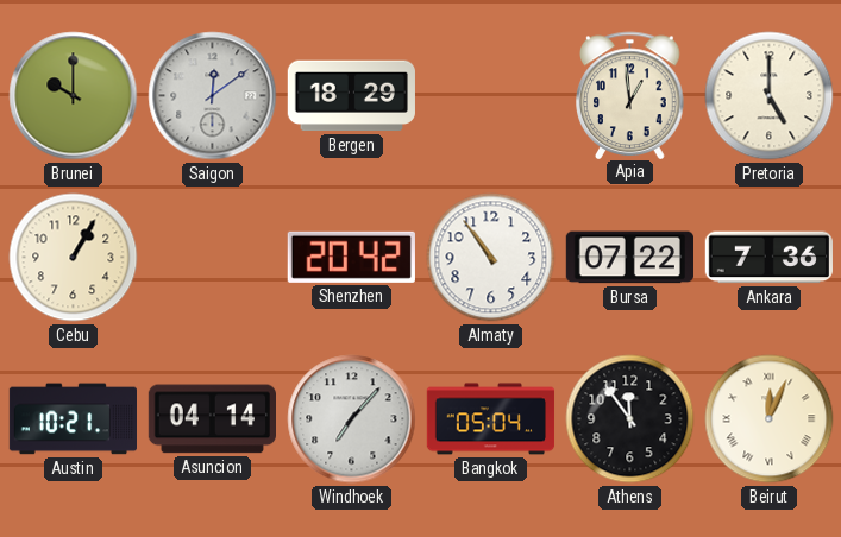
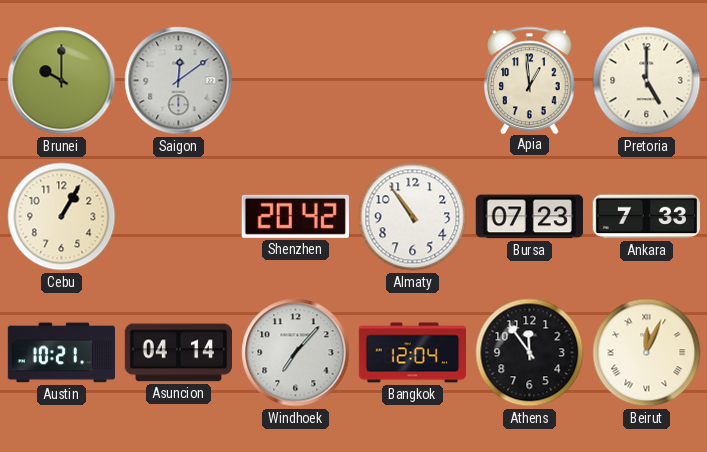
Bergen: 18:29 -> none (351, 96)
Bursa: 07:22 -> 07:23 (529, 217)
Ankara: 7:36 -> 7:33 (646, 217)
Bangkok: 05:04 -> 12:04 (413, 353)
